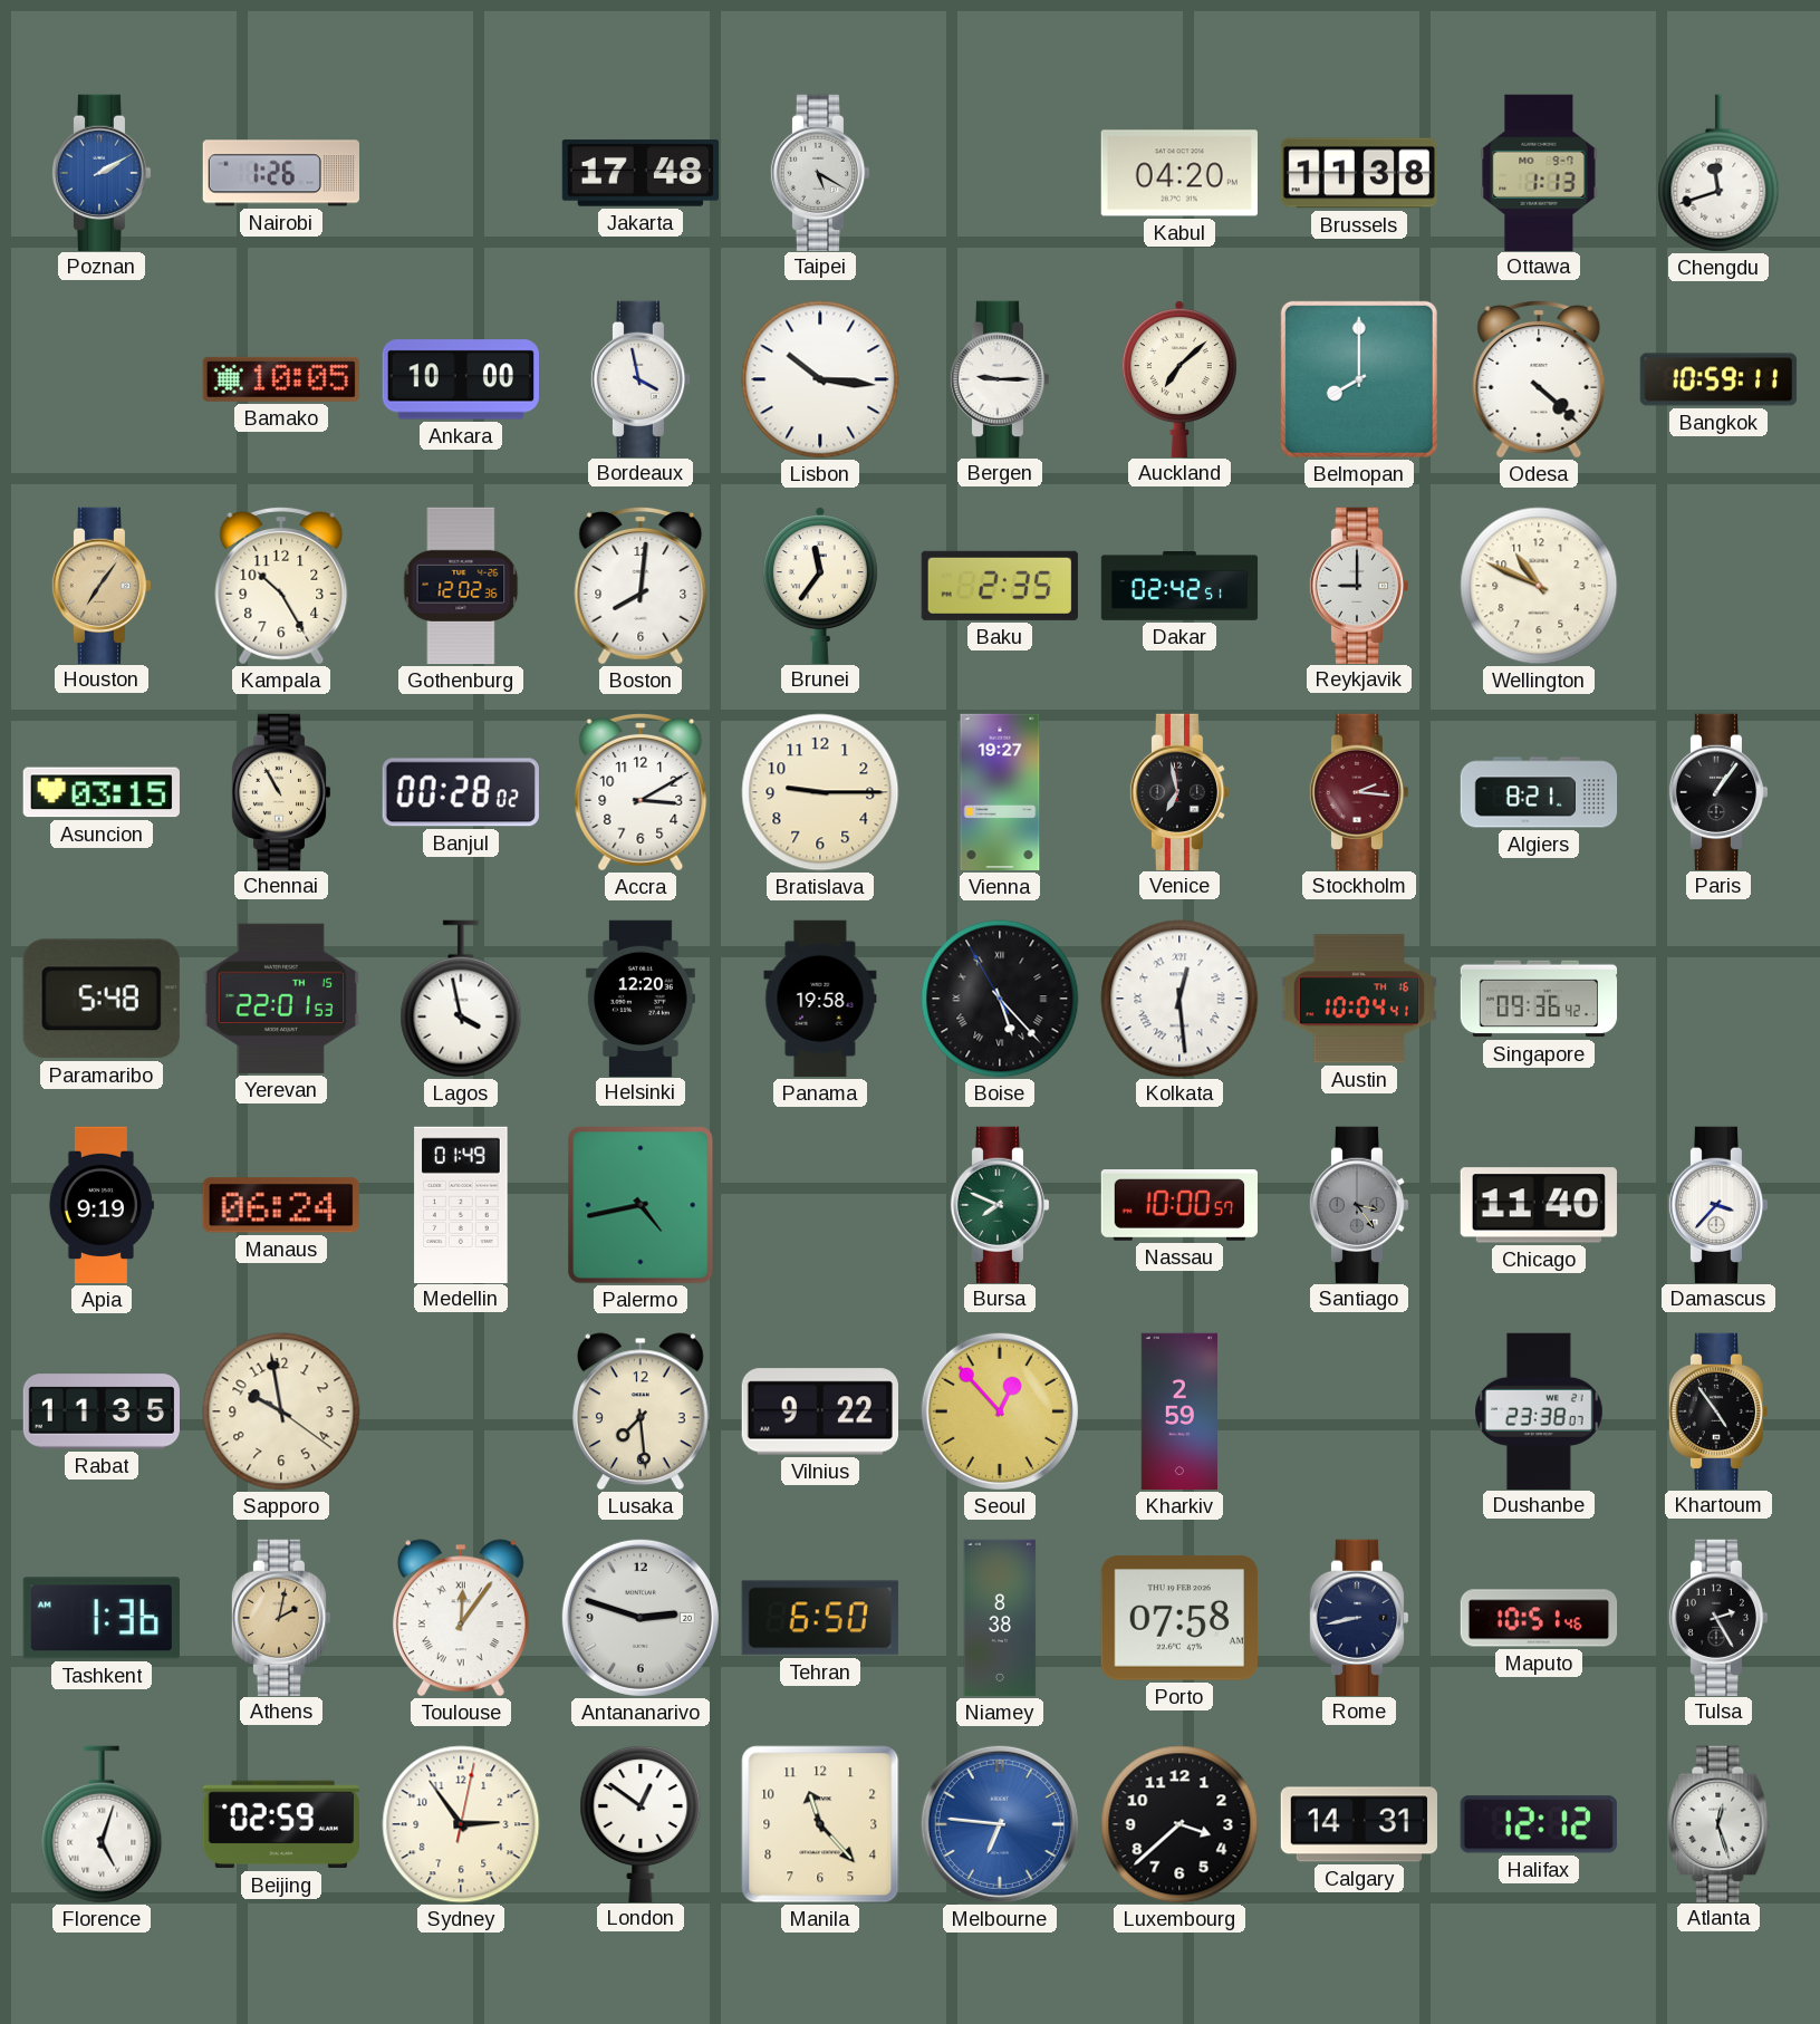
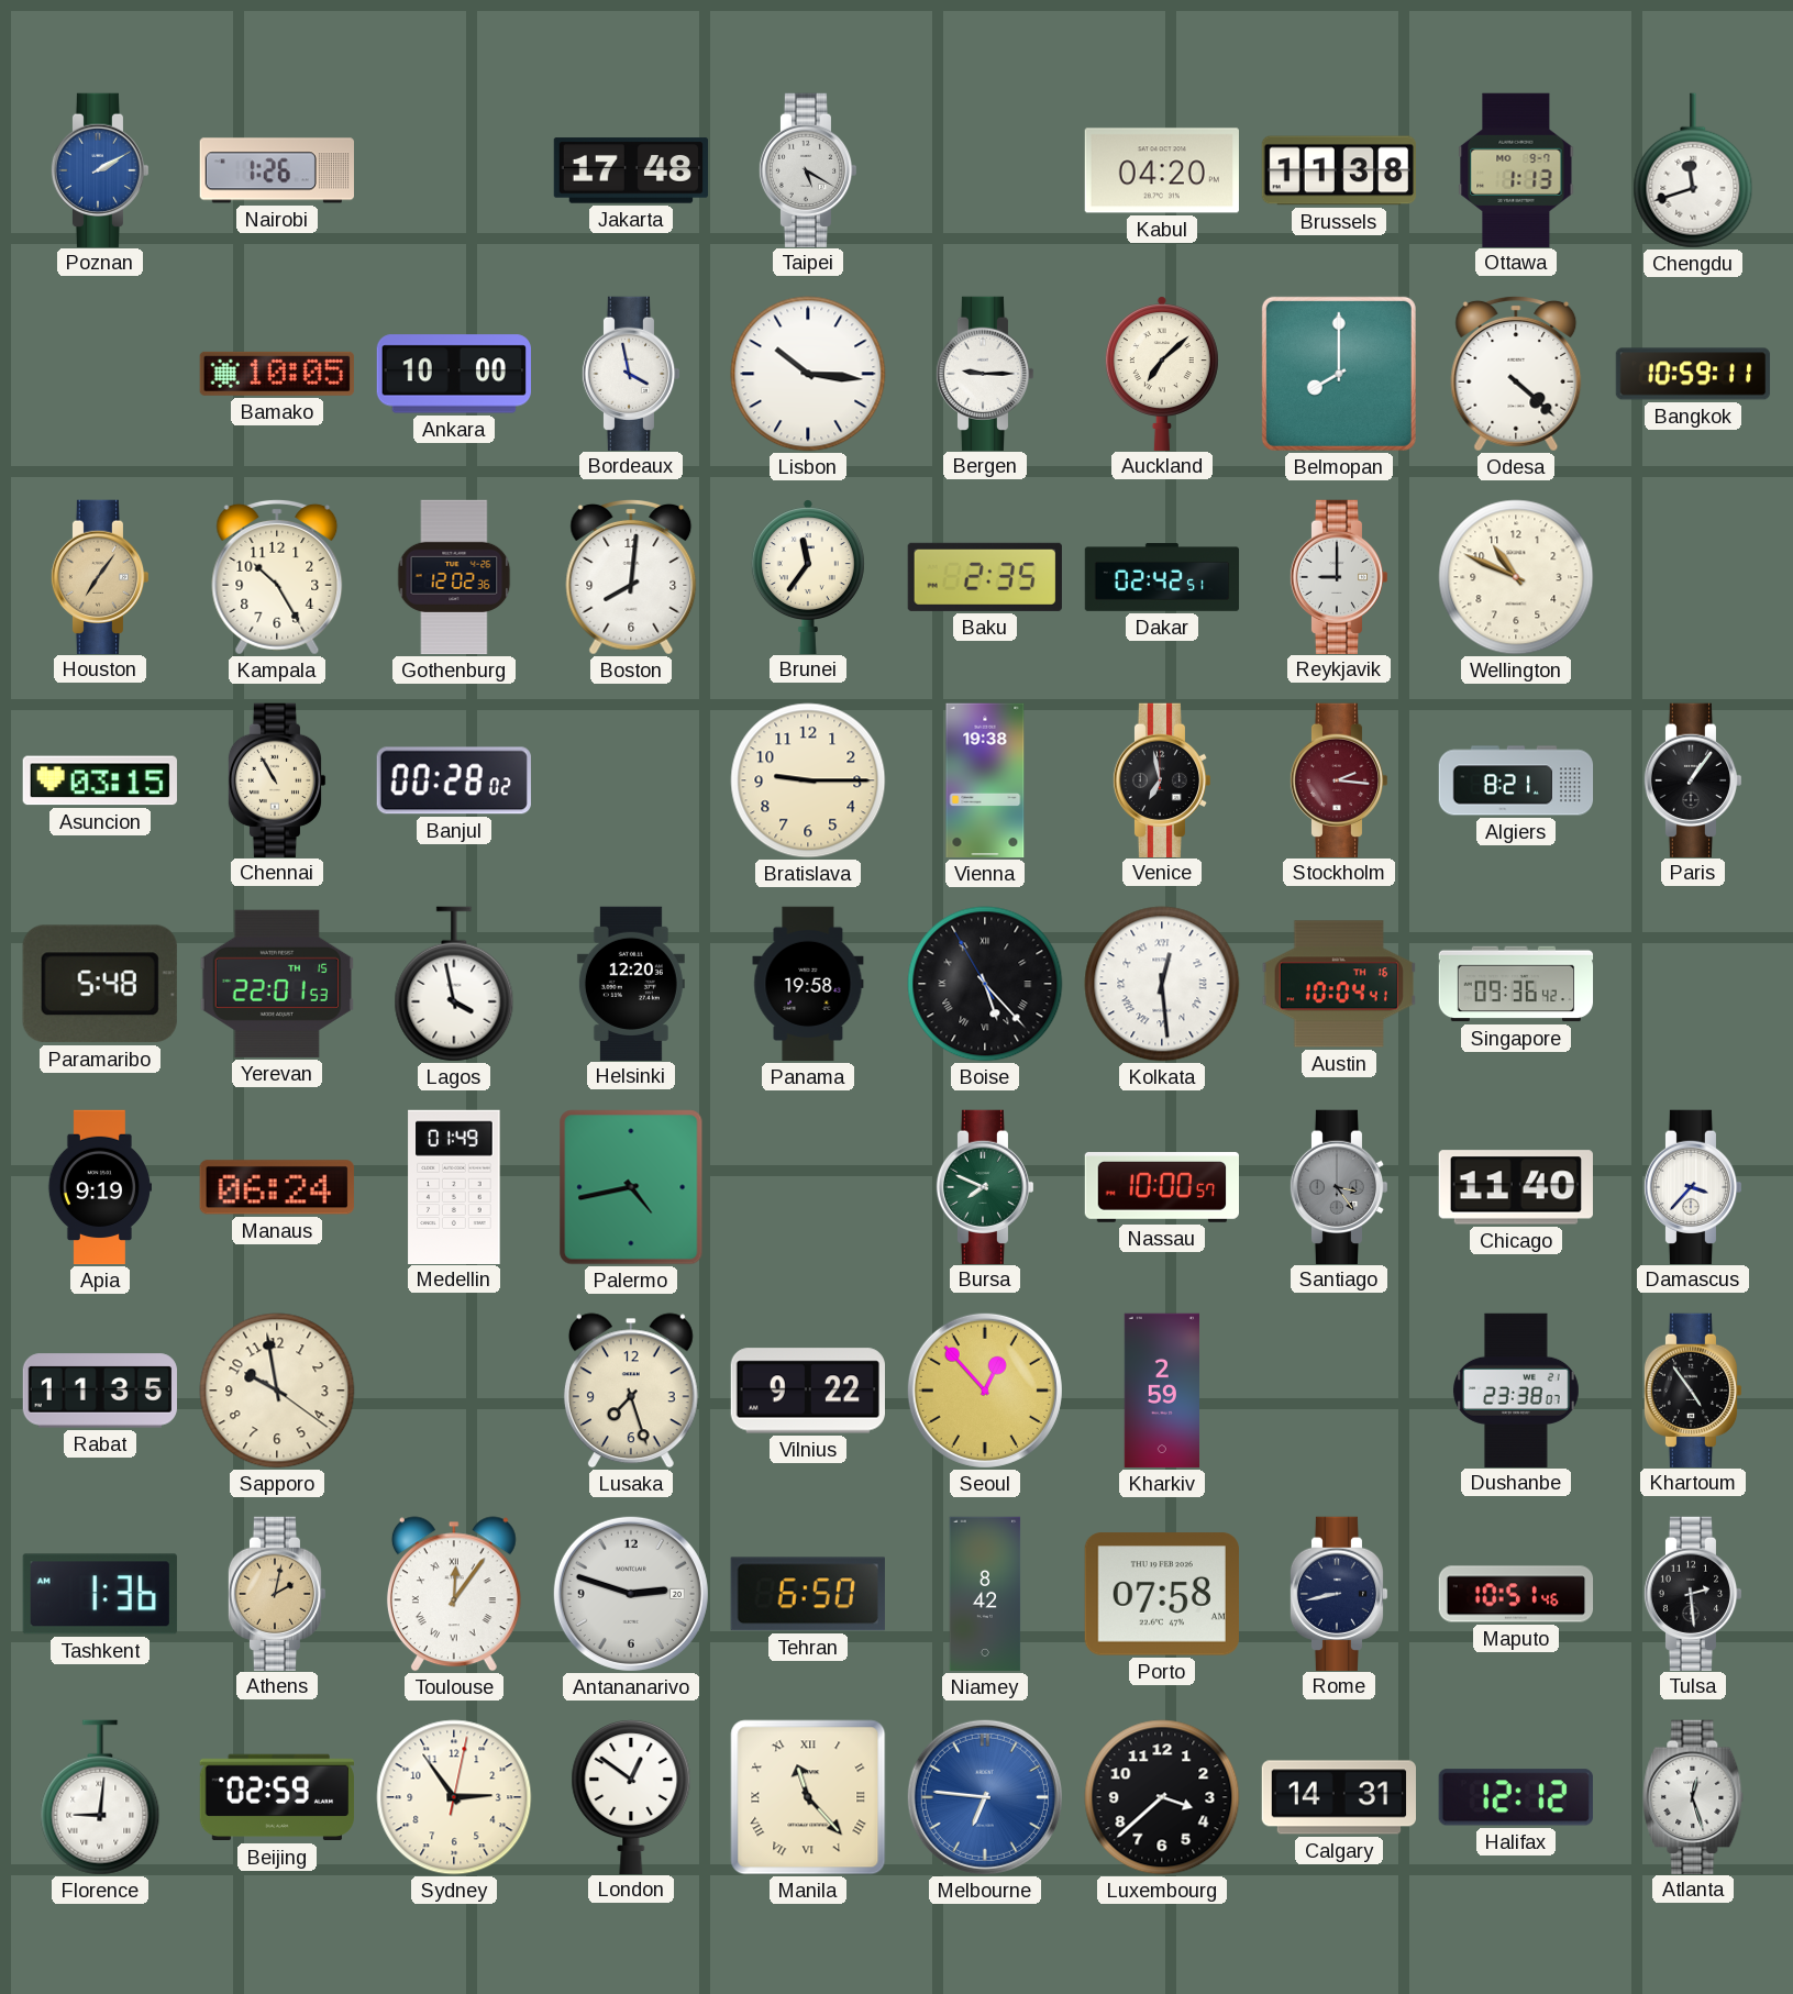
Accra: 3:10 -> none (641, 792)
Vienna: 19:27 -> 19:38 (985, 780)
Lusaka: 7:29 -> 7:27 (631, 1391)
Niamey: 8:38 -> 8:42 (985, 1594)
Tulsa: 2:25 -> 2:29 (1693, 1593)
Florence: 5:03 -> 9:01 (100, 1797)
Manila numerals: Arabic -> Roman (808, 1797)
